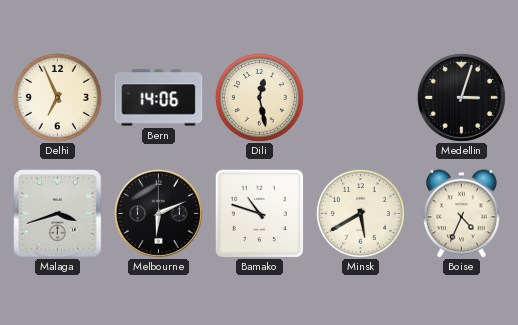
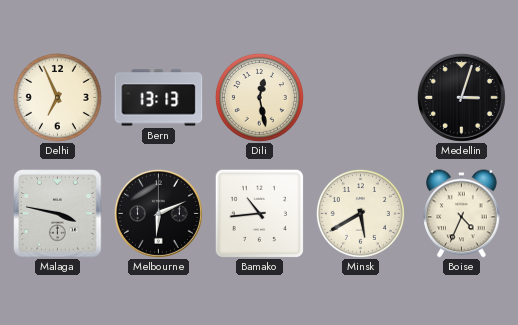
Bern: 14:06 -> 13:13 (159, 98)
Malaga: 3:42 -> 3:47 (58, 214)
Bamako: 10:48 -> 10:44 (259, 213)
